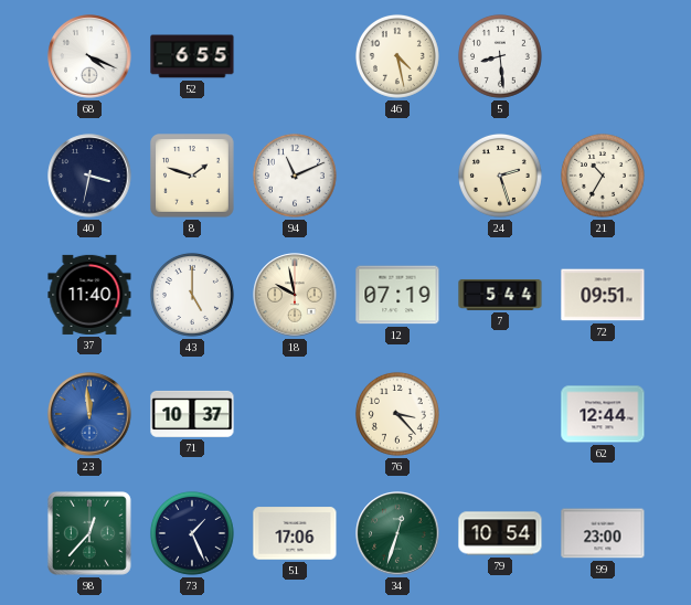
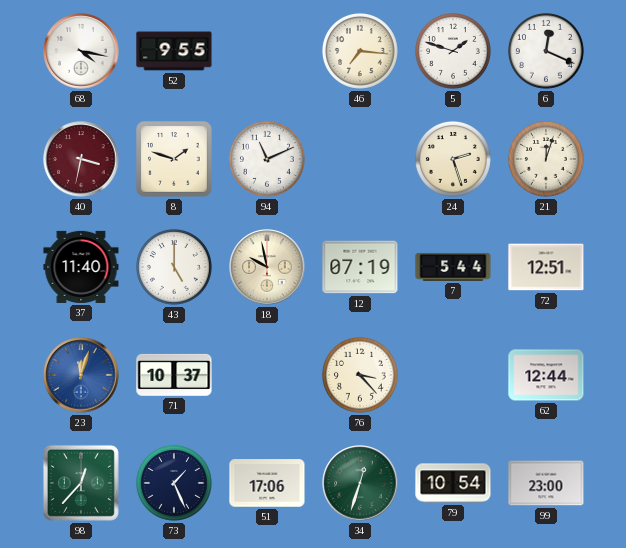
68: 4:19 -> 4:17 (81, 51)
52: 6:55 -> 9:55 (174, 51)
46: 4:28 -> 7:16 (360, 51)
5: 8:29 -> 1:48 (453, 51)
6: none -> 12:19 (546, 51)
40 dial: navy -> burgundy (81, 159)
21: 10:35 -> 12:03 (546, 159)
72: 09:51 -> 12:51 (546, 267)
23: 11:59 -> 12:03 (81, 375)
